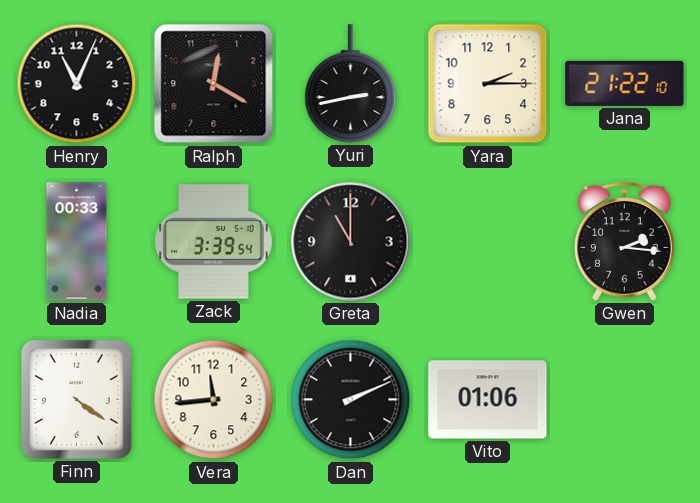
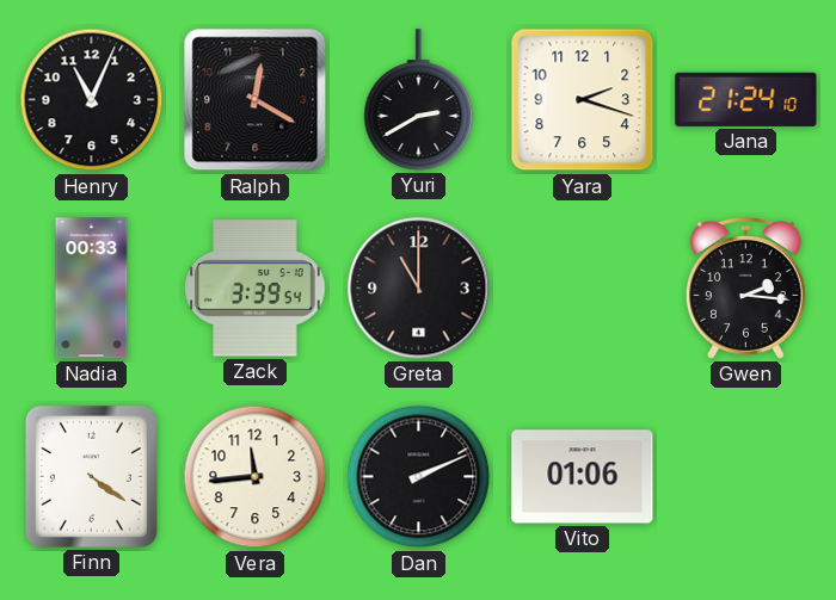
Yuri: 2:43 -> 2:40 (419, 100)
Yara: 2:15 -> 2:18 (583, 100)
Jana: 21:22 -> 21:24 (746, 99)
